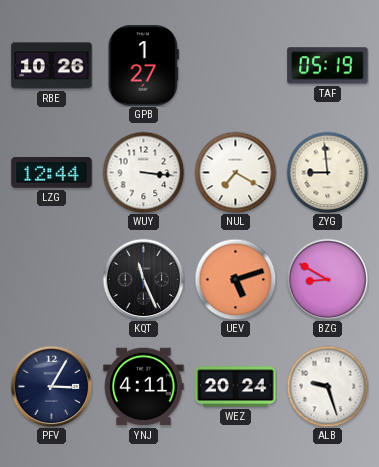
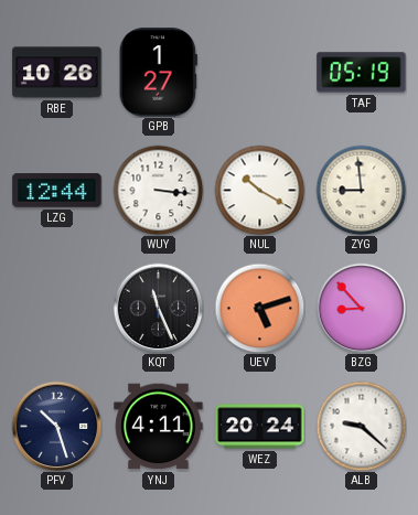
NUL: 7:20 -> 10:20 (259, 190)
BZG: 8:50 -> 8:53 (361, 308)
PFV: 3:05 -> 10:27 (56, 426)
ALB: 9:27 -> 9:22 (361, 426)
